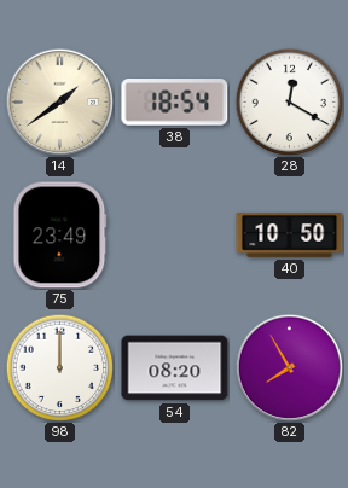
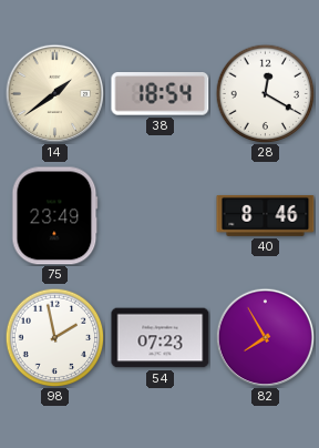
40: 10:50 -> 8:46 (266, 215)
98: 12:00 -> 1:58 (54, 337)
54: 08:20 -> 07:23 (161, 338)
